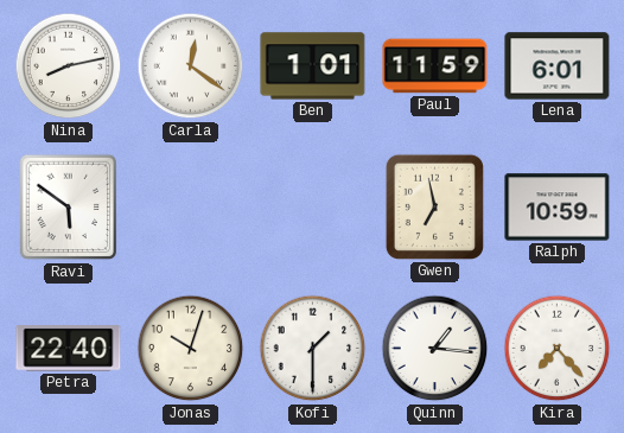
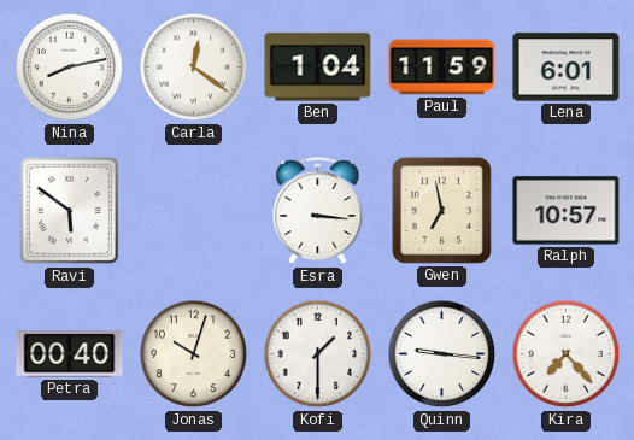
Ben: 1:01 -> 1:04 (318, 68)
Esra: none -> 3:16 (318, 211)
Ralph: 10:59 -> 10:57 (567, 211)
Petra: 22:40 -> 00:40 (70, 354)
Quinn: 1:16 -> 9:16 (442, 354)
